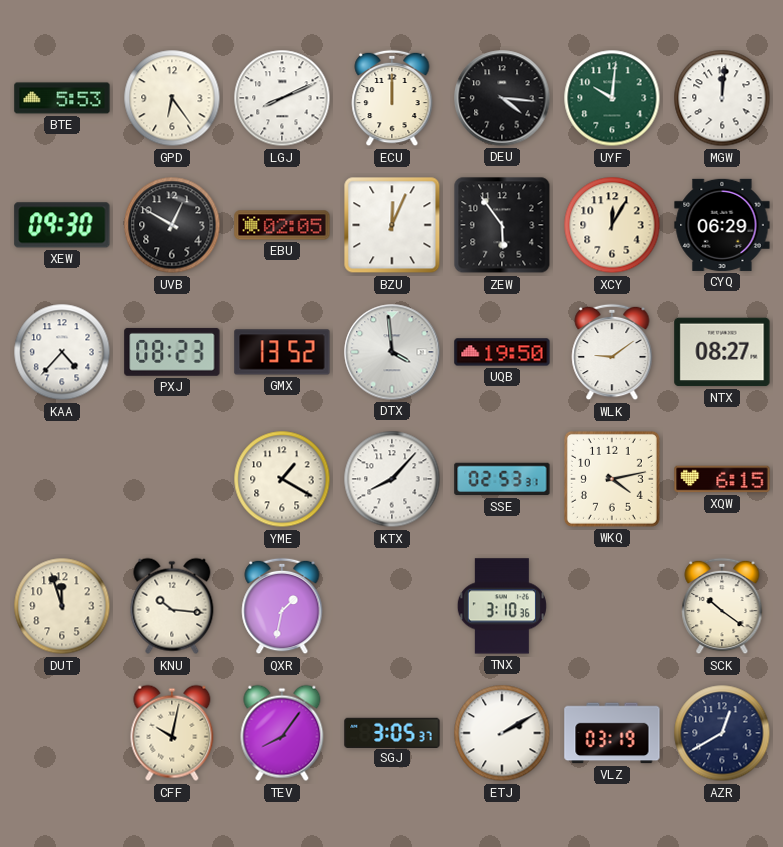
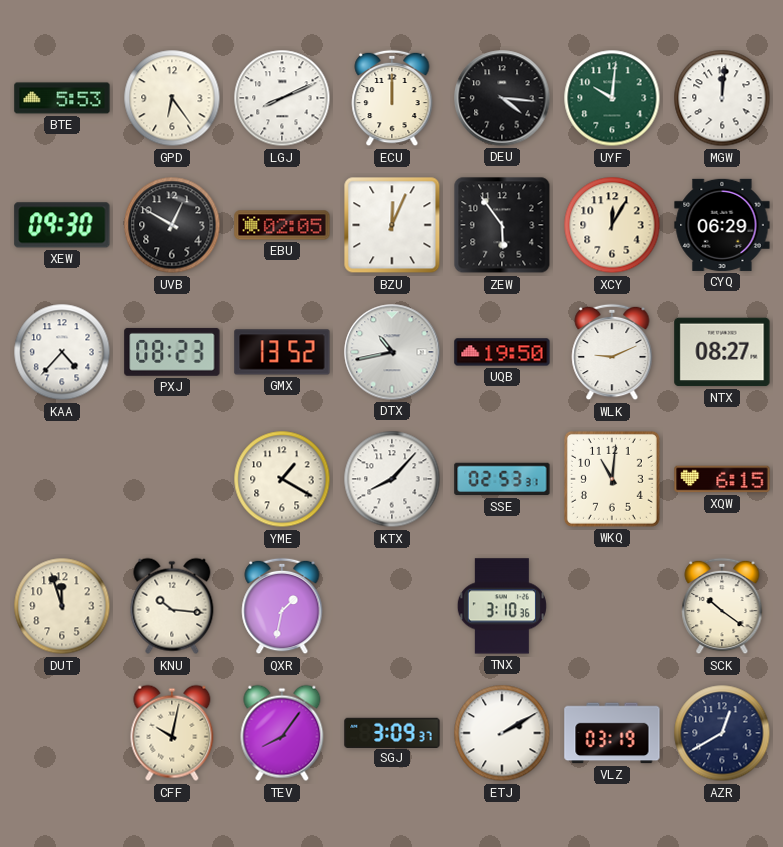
DTX: 3:59 -> 10:43 (392, 352)
WLK: 9:09 -> 9:11 (612, 352)
WKQ: 4:13 -> 11:01 (612, 479)
SGJ: 3:05 -> 3:09 (392, 732)
